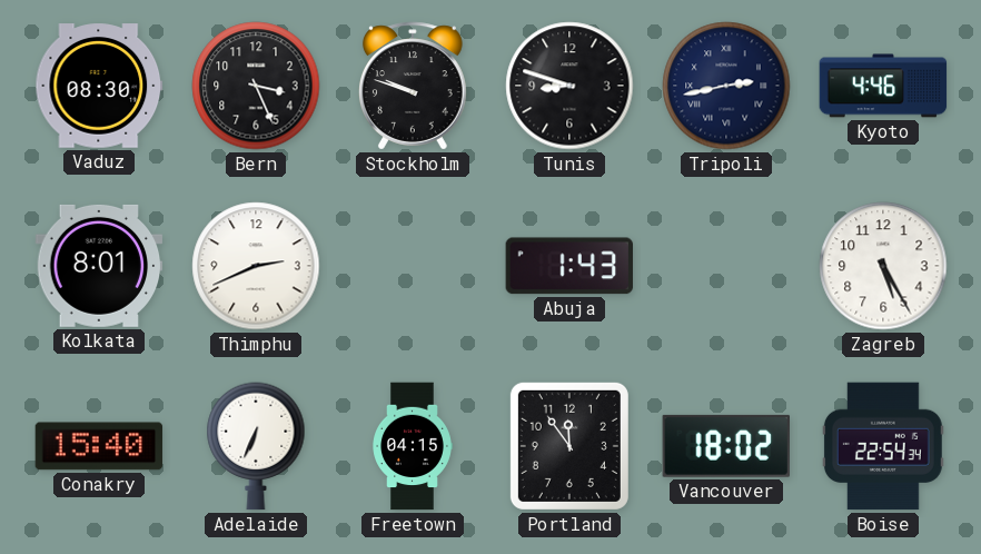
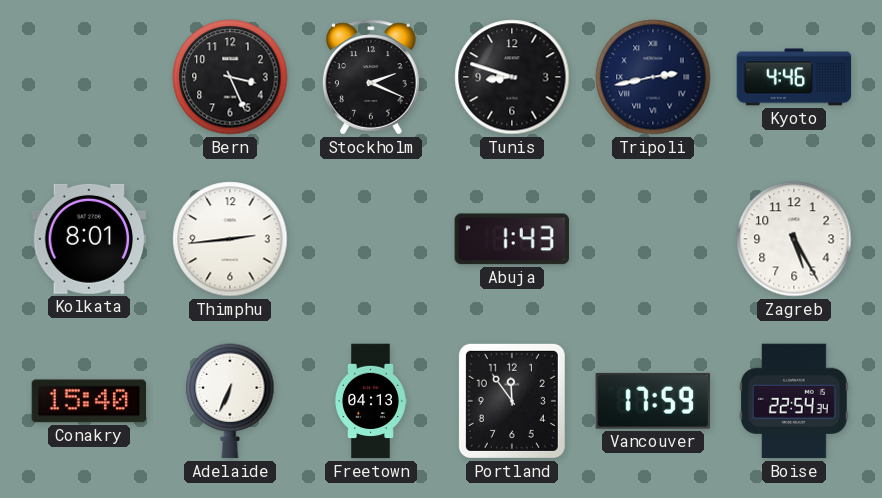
Vaduz: 08:30 -> none (99, 86)
Stockholm: 9:48 -> 2:19 (371, 77)
Thimphu: 2:41 -> 2:44 (230, 239)
Freetown: 04:15 -> 04:13 (371, 401)
Vancouver: 18:02 -> 17:59 (652, 401)
